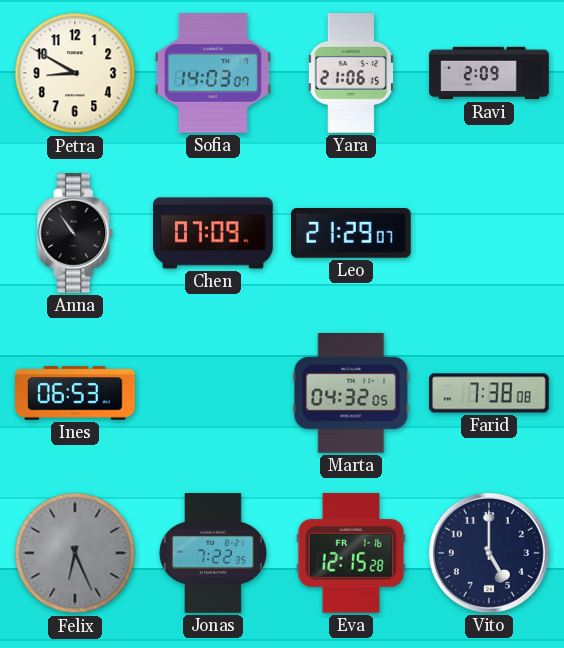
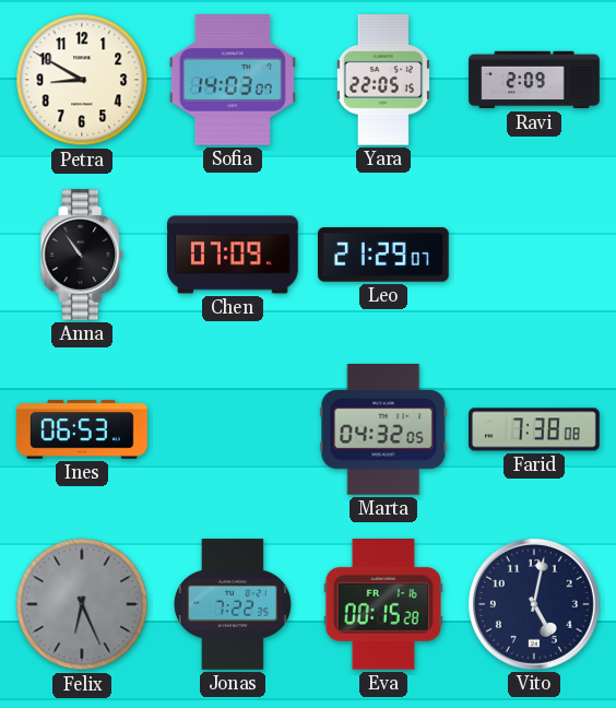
Yara: 21:06 -> 22:05 (383, 80)
Eva: 12:15 -> 00:15 (383, 604)
Vito: 5:00 -> 5:02 (534, 604)
